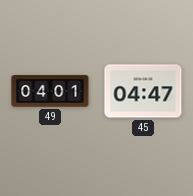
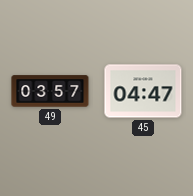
49: 04:01 -> 03:57 (50, 91)
